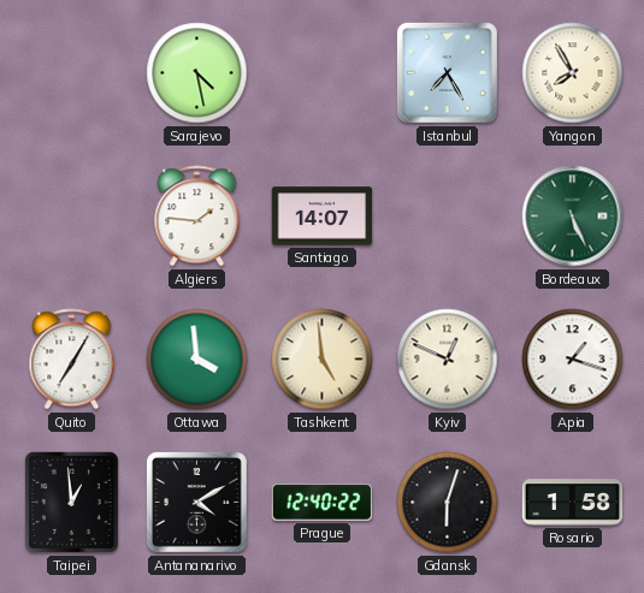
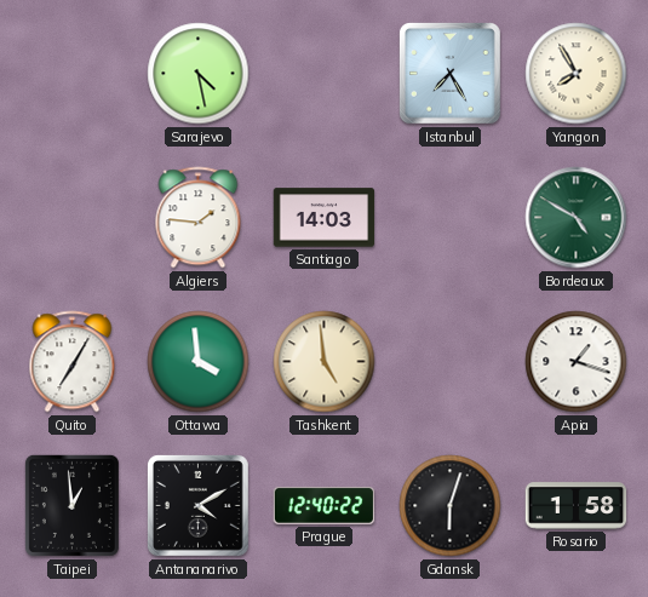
Santiago: 14:07 -> 14:03 (325, 218)
Bordeaux: 5:26 -> 4:50 (577, 218)
Kyiv: 12:49 -> none (448, 360)
